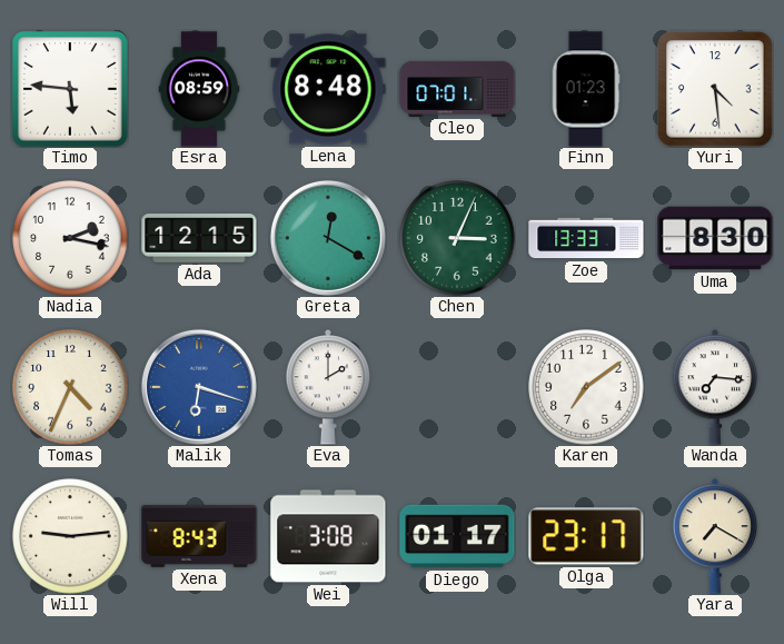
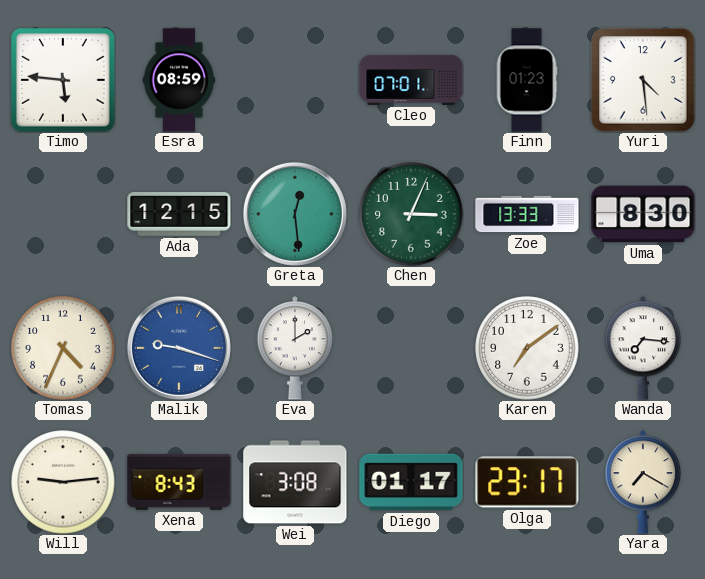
Lena: 8:48 -> none (328, 89)
Nadia: 2:17 -> none (70, 238)
Greta: 12:20 -> 12:29 (295, 214)
Malik: 6:18 -> 9:18 (179, 348)
